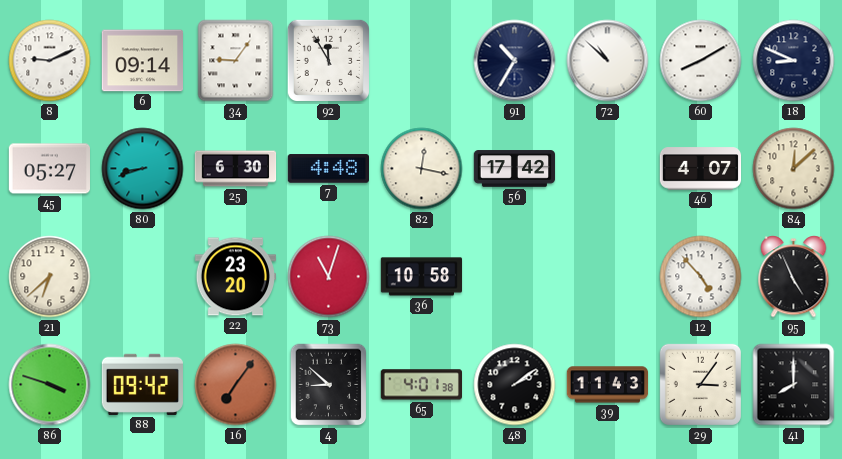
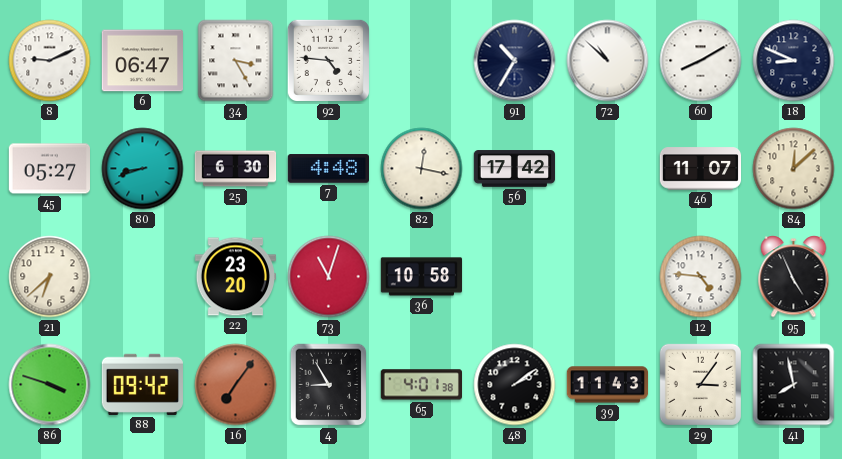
6: 09:14 -> 06:47 (142, 61)
34: 9:06 -> 3:25 (236, 61)
92: 11:55 -> 4:46 (328, 60)
46: 4:07 -> 11:07 (701, 169)
12: 4:53 -> 4:46 (701, 277)
4: 8:52 -> 8:55 (329, 385)
41: 8:00 -> 7:58 (794, 385)
